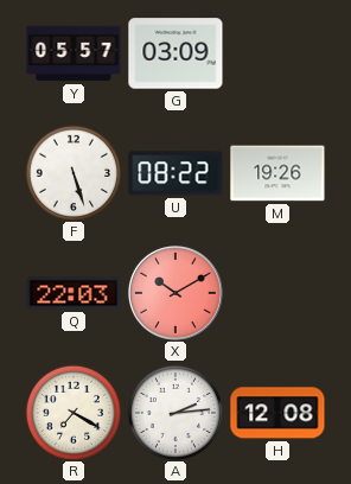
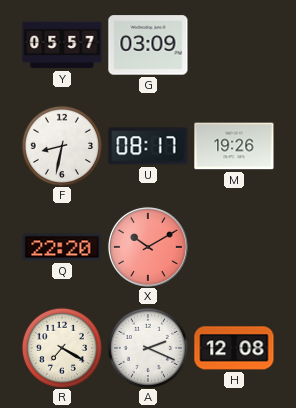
F: 5:27 -> 8:32 (62, 146)
U: 08:22 -> 08:17 (148, 146)
Q: 22:03 -> 22:20 (62, 247)
A: 2:14 -> 2:19 (148, 348)
